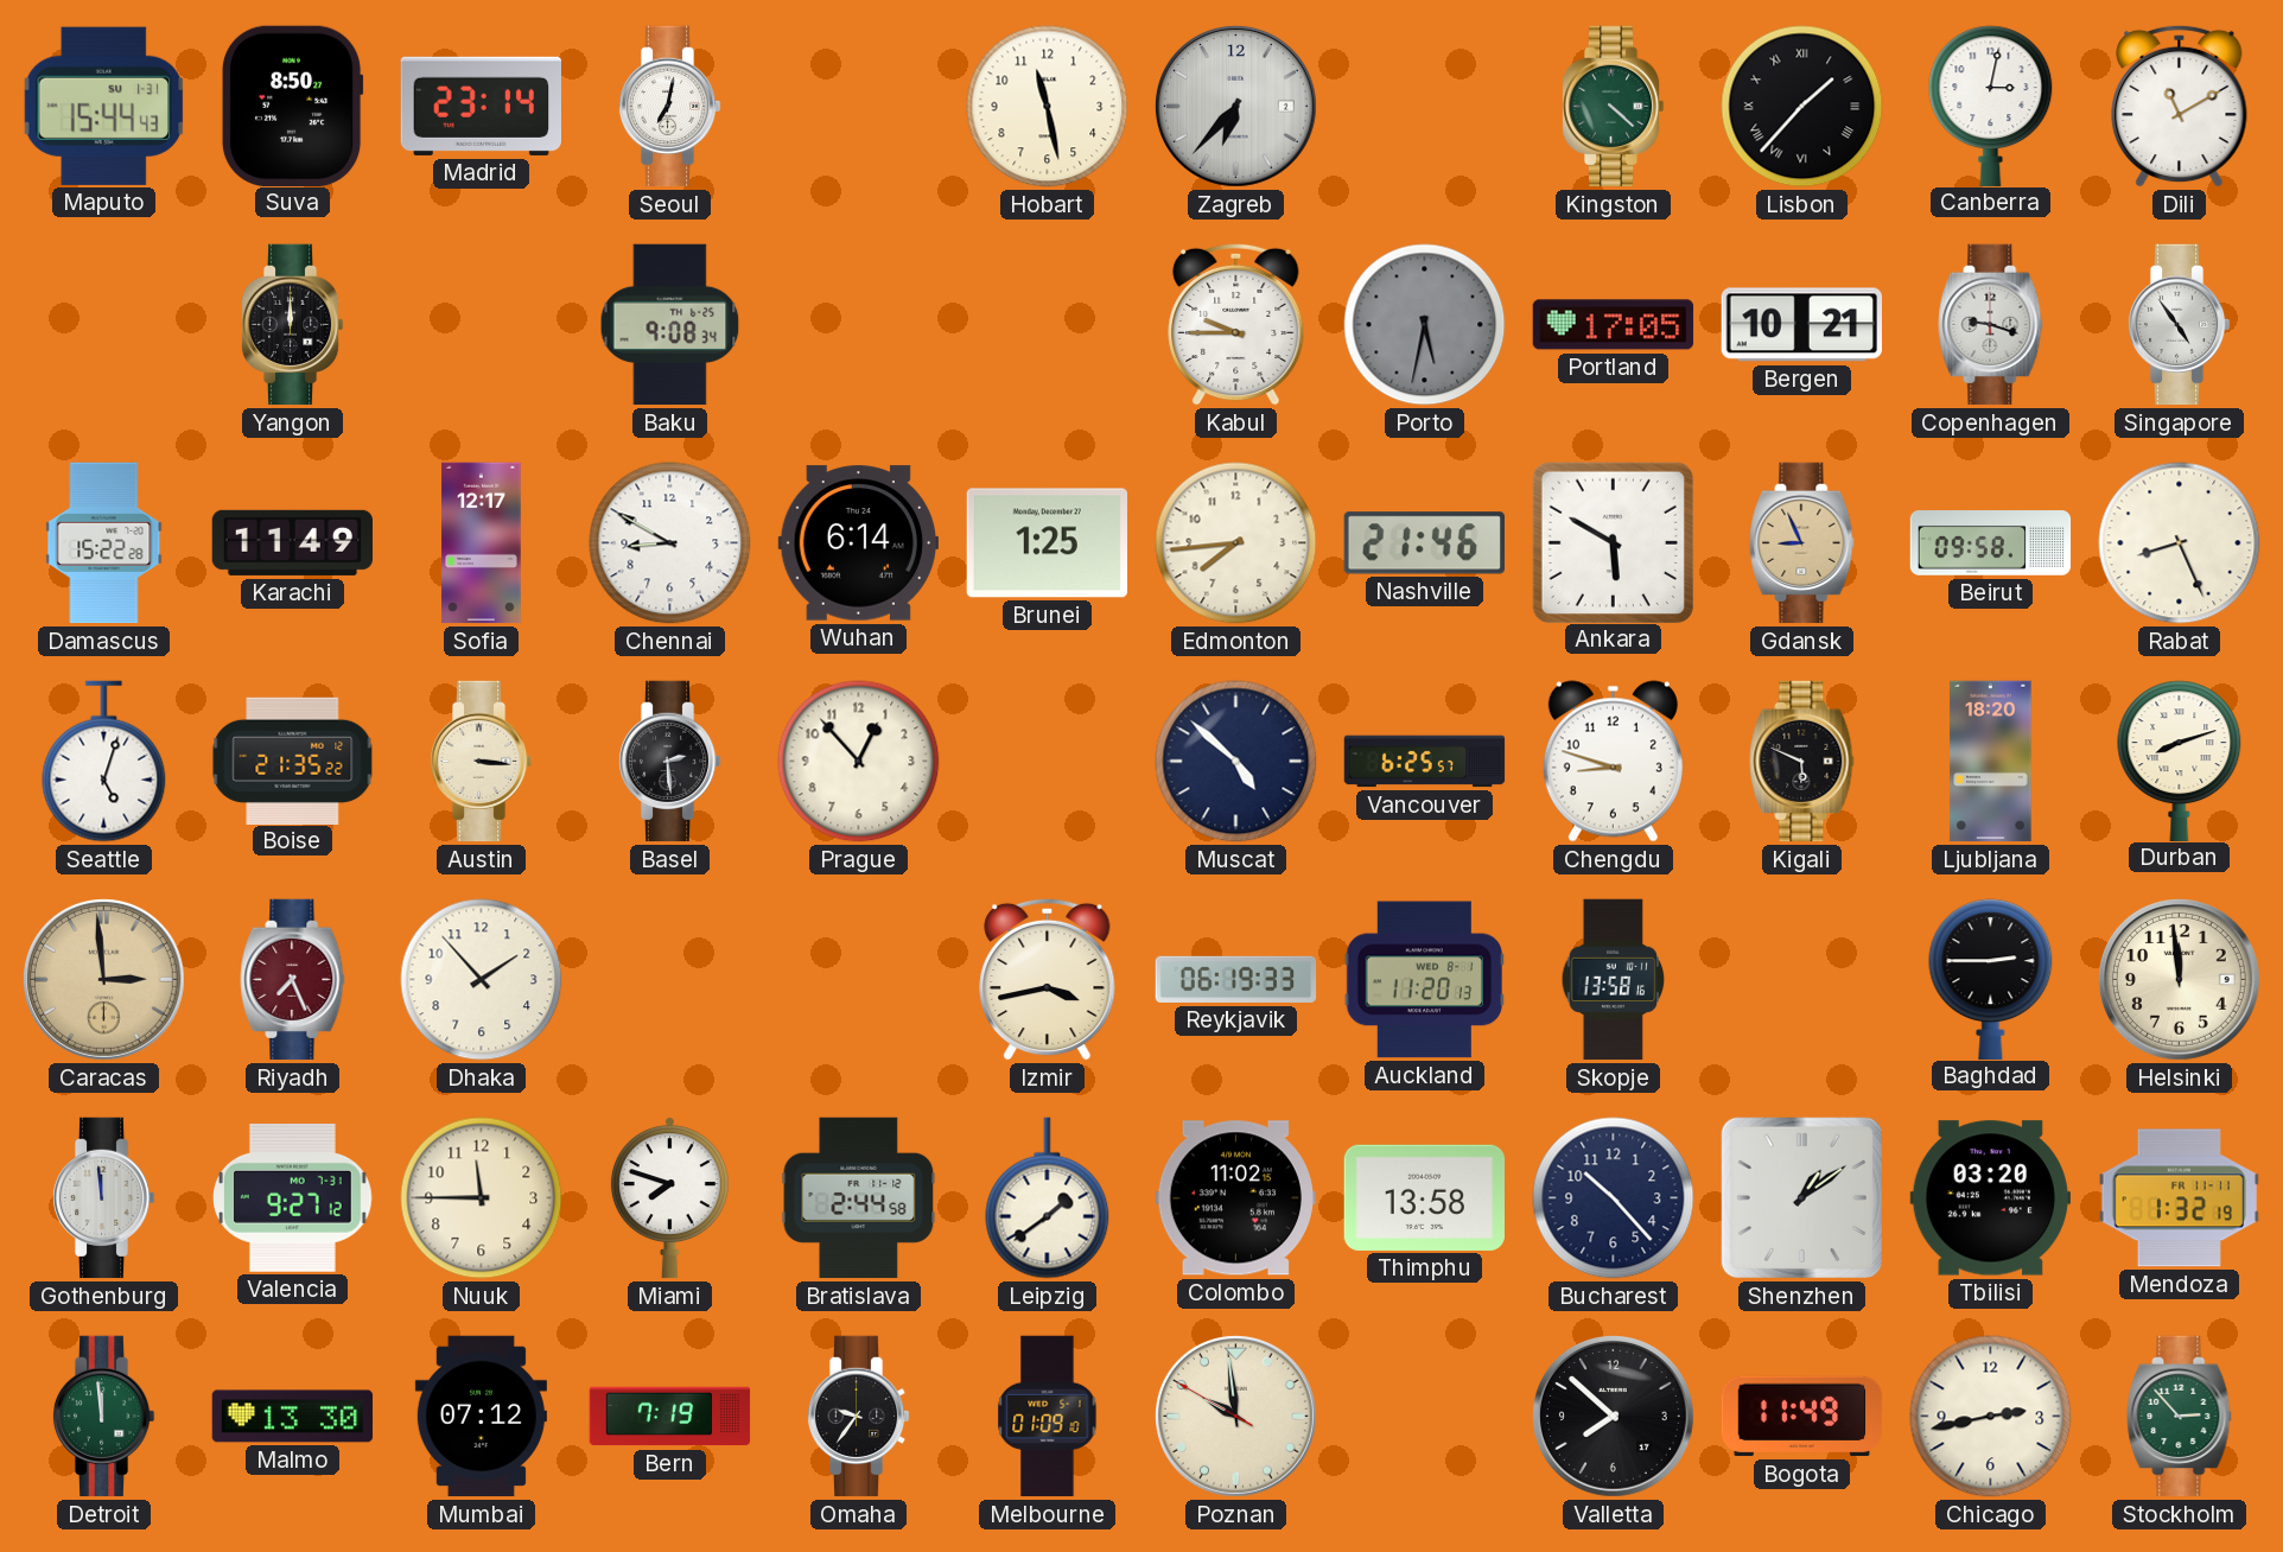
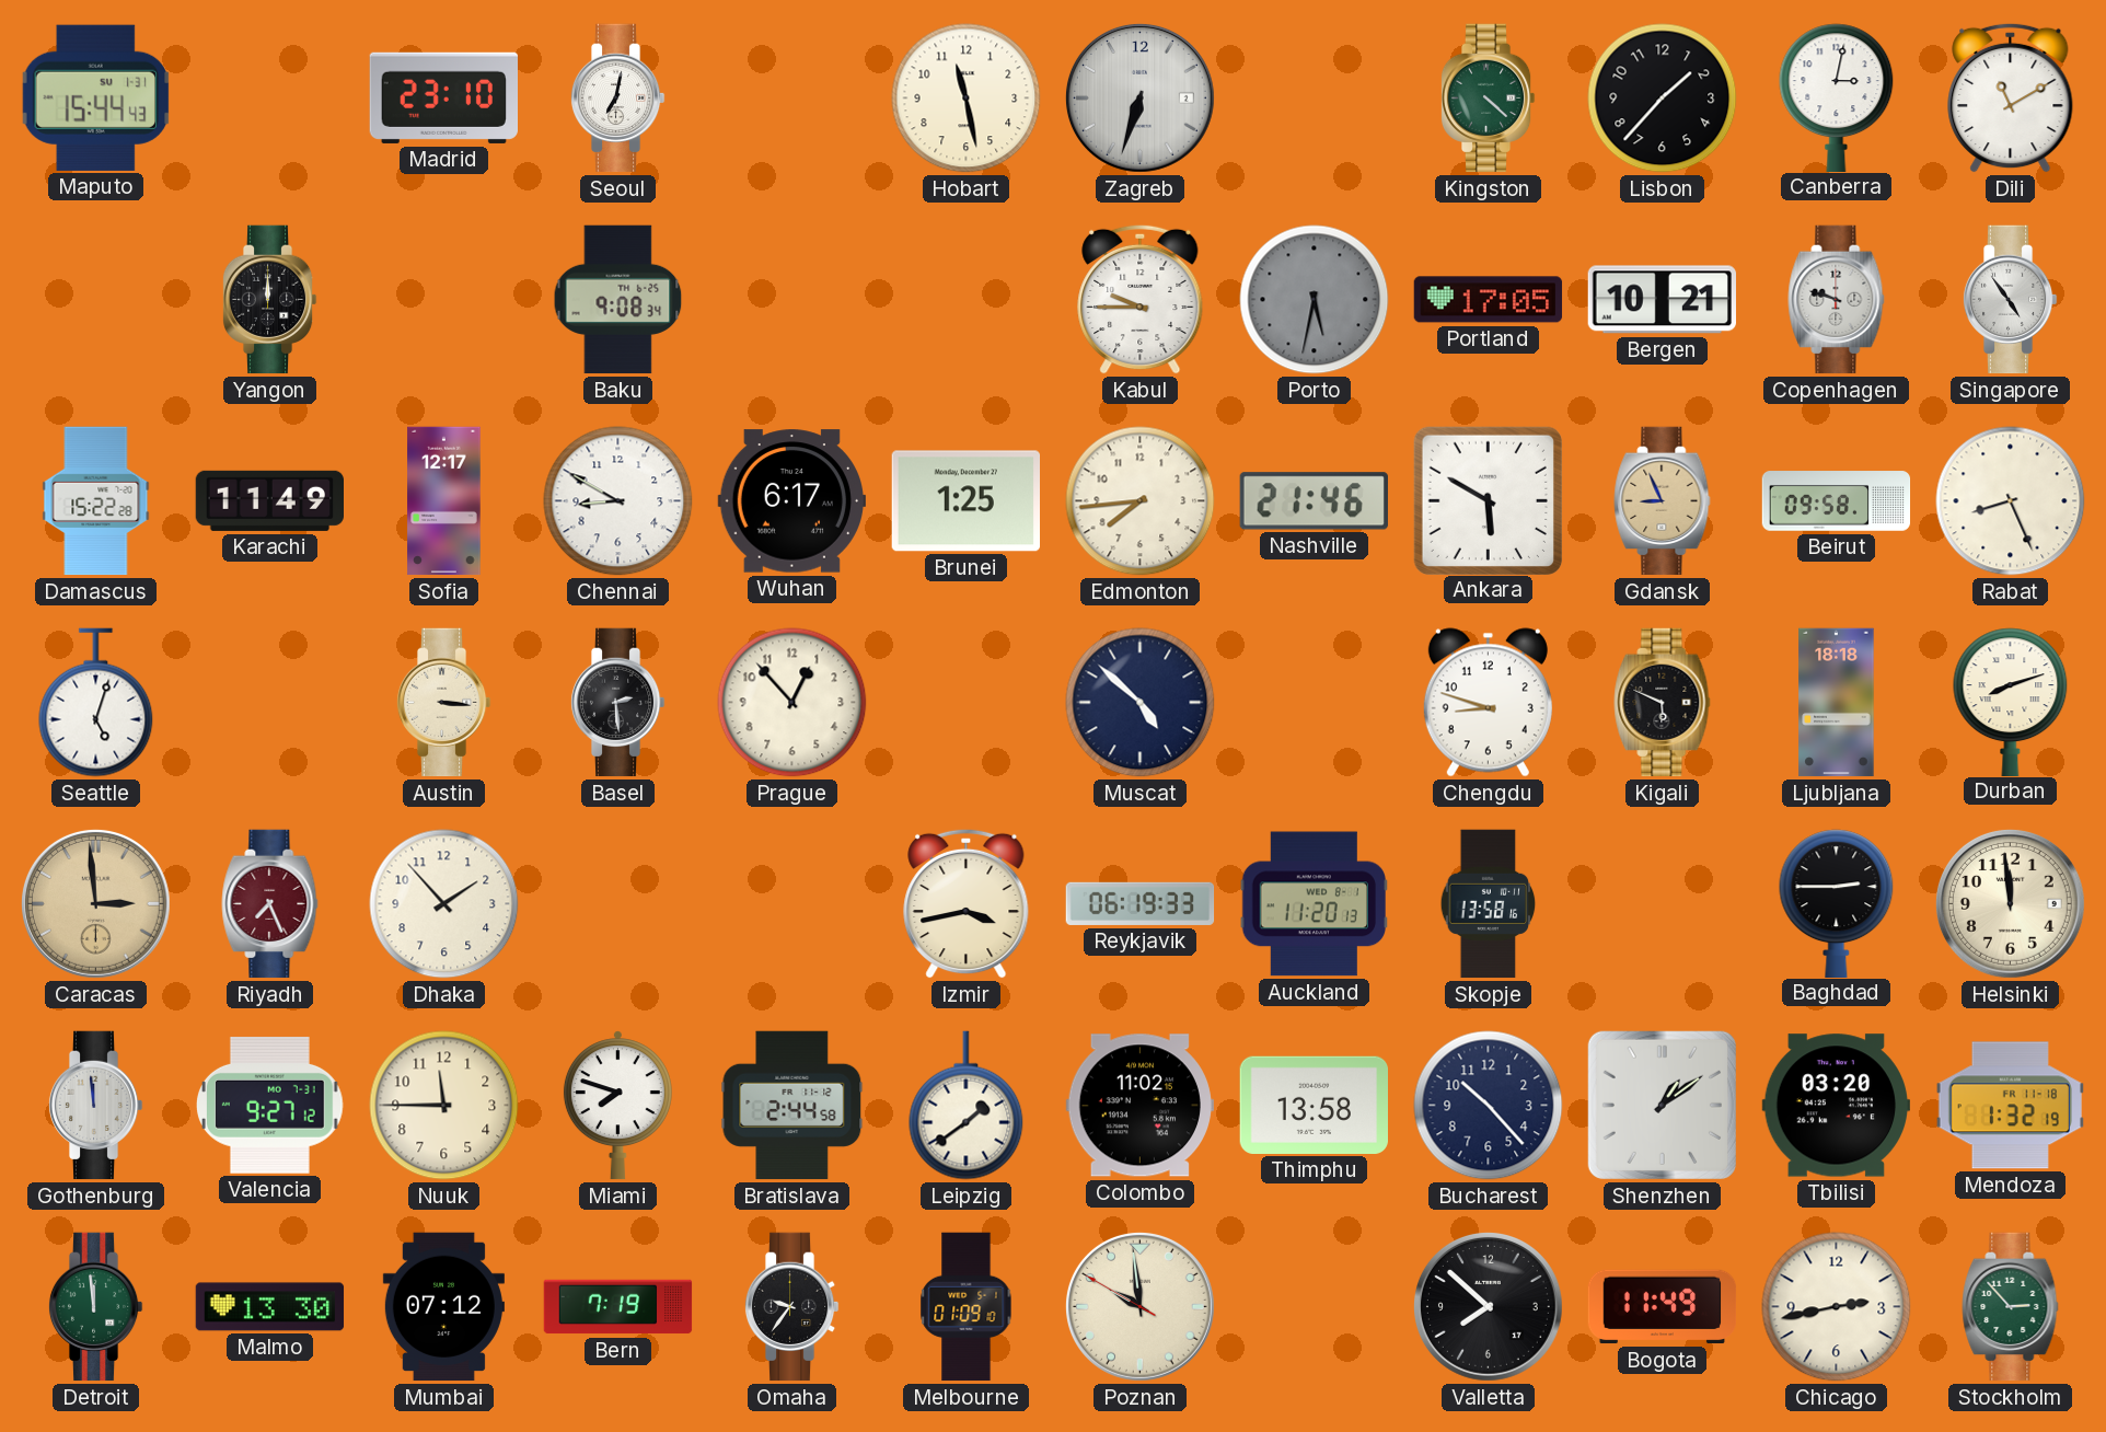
Suva: 8:50 -> none (292, 106)
Madrid: 23:14 -> 23:10 (443, 97)
Zagreb: 6:37 -> 6:33 (1139, 97)
Lisbon numerals: Roman -> Arabic (1663, 99)
Copenhagen: 9:18 -> 9:48 (1837, 300)
Wuhan: 6:14 -> 6:17 (791, 501)
Boise: 21:35 -> none (293, 761)
Vancouver: 6:25 -> none (1425, 762)
Ljubljana: 18:20 -> 18:18 (1837, 703)
Mendoza date: FR 11-11 -> FR 11-18 (2010, 1106)
